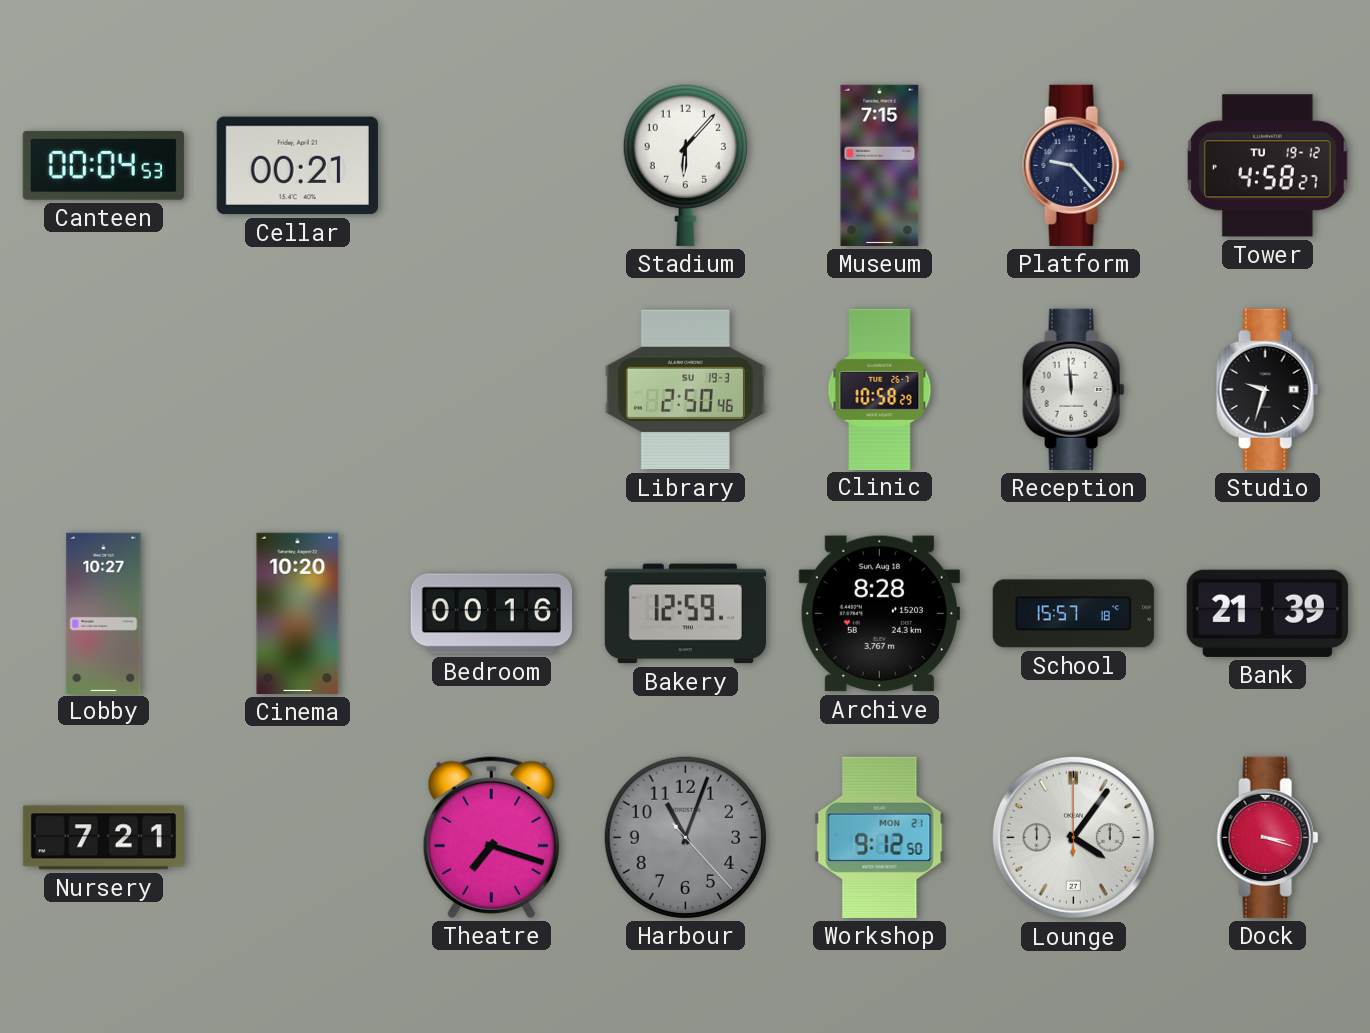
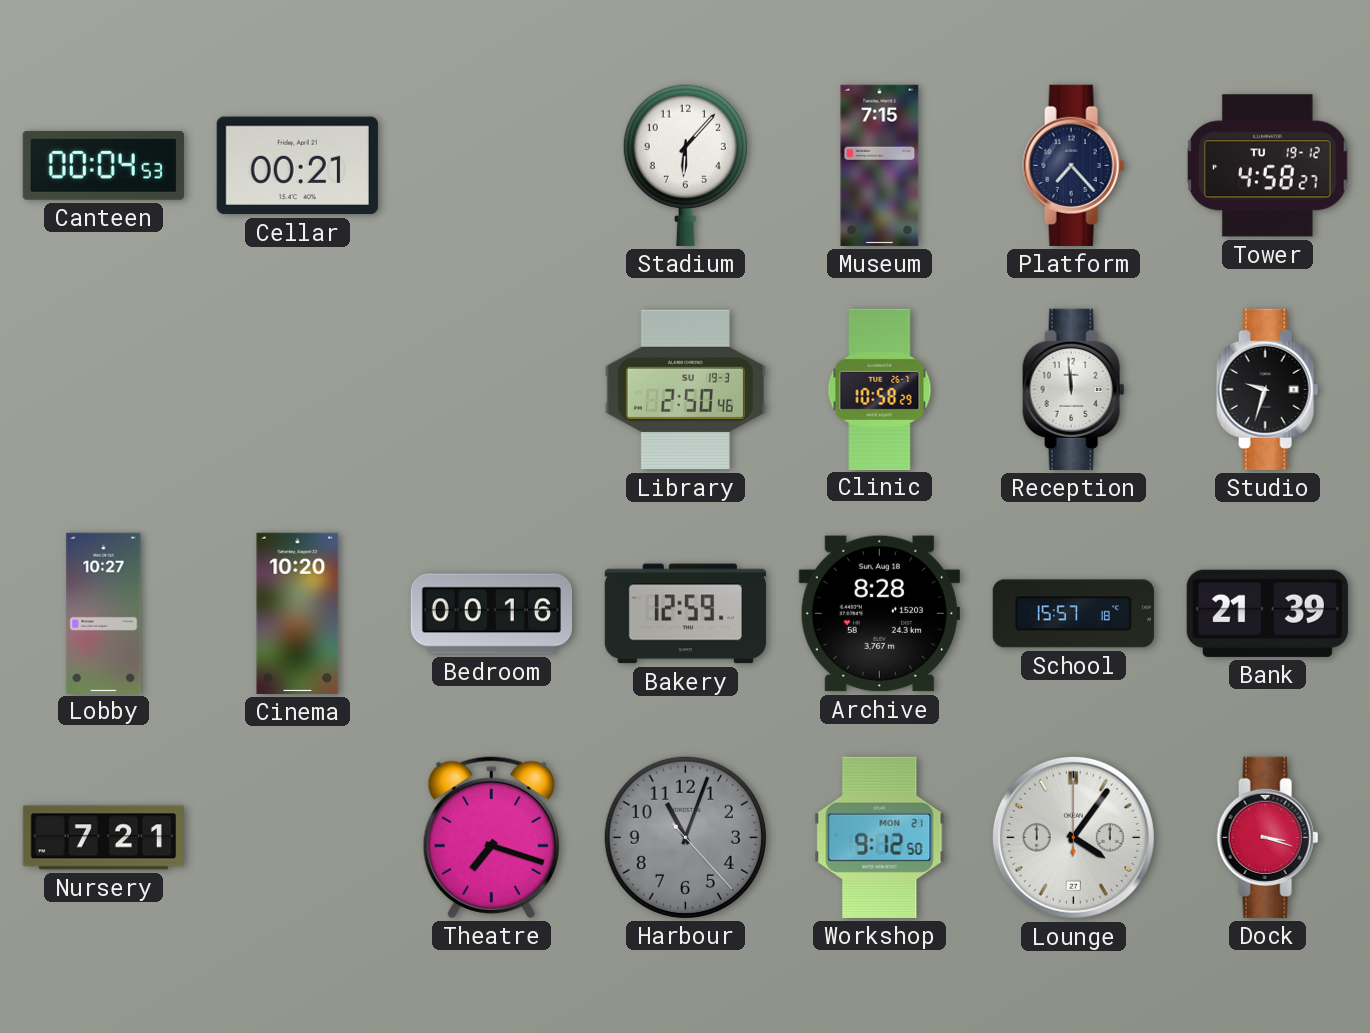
Platform: 9:23 -> 7:23 (1074, 165)
